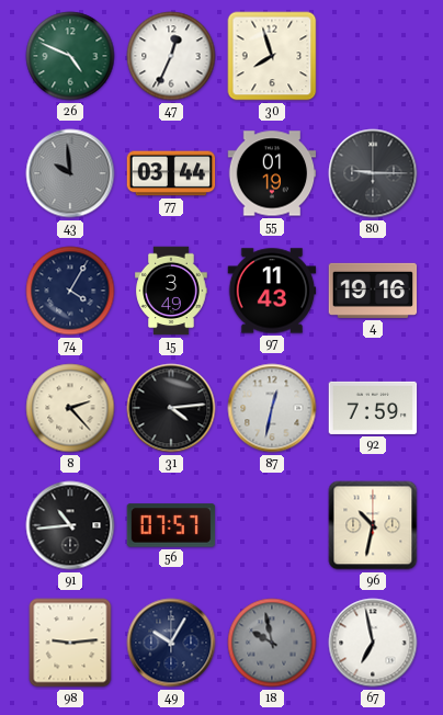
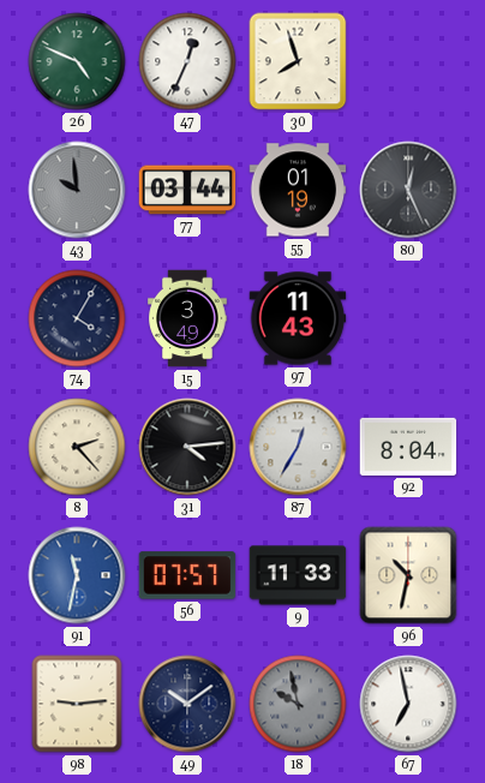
80: 9:15 -> 12:26 (408, 190)
4: 19:16 -> none (373, 291)
87: 12:32 -> 12:35 (298, 447)
92: 7:59 -> 8:04 (408, 447)
91: 10:44 -> 11:32 (77, 575)
91 dial: black -> blue (77, 575)
9: none -> 11:33 (298, 575)
49: 10:05 -> 10:09 (187, 704)
